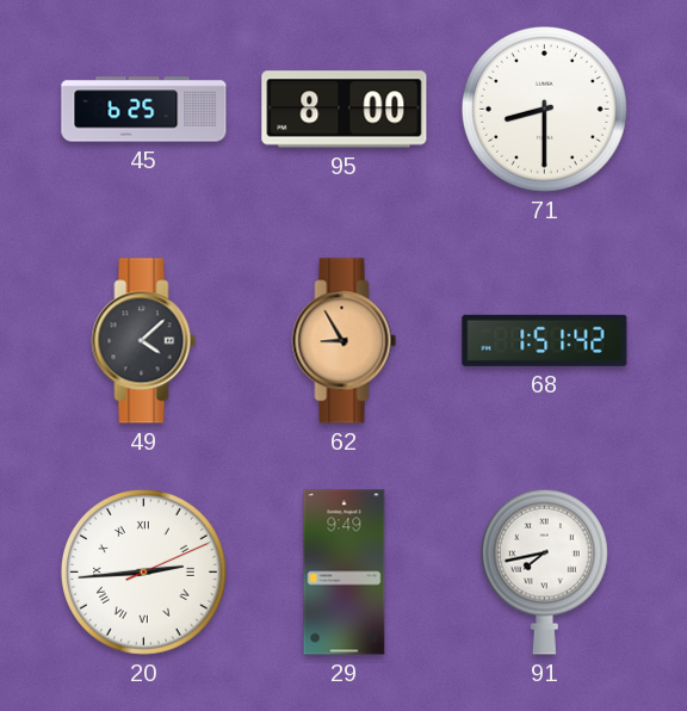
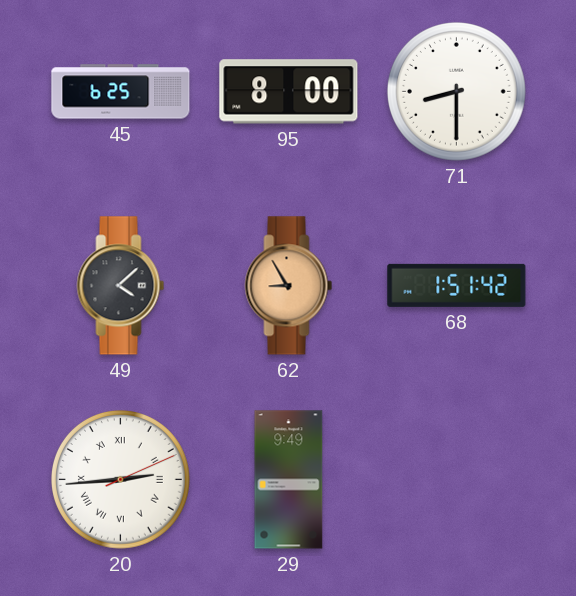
91: 7:43 -> none (544, 571)
